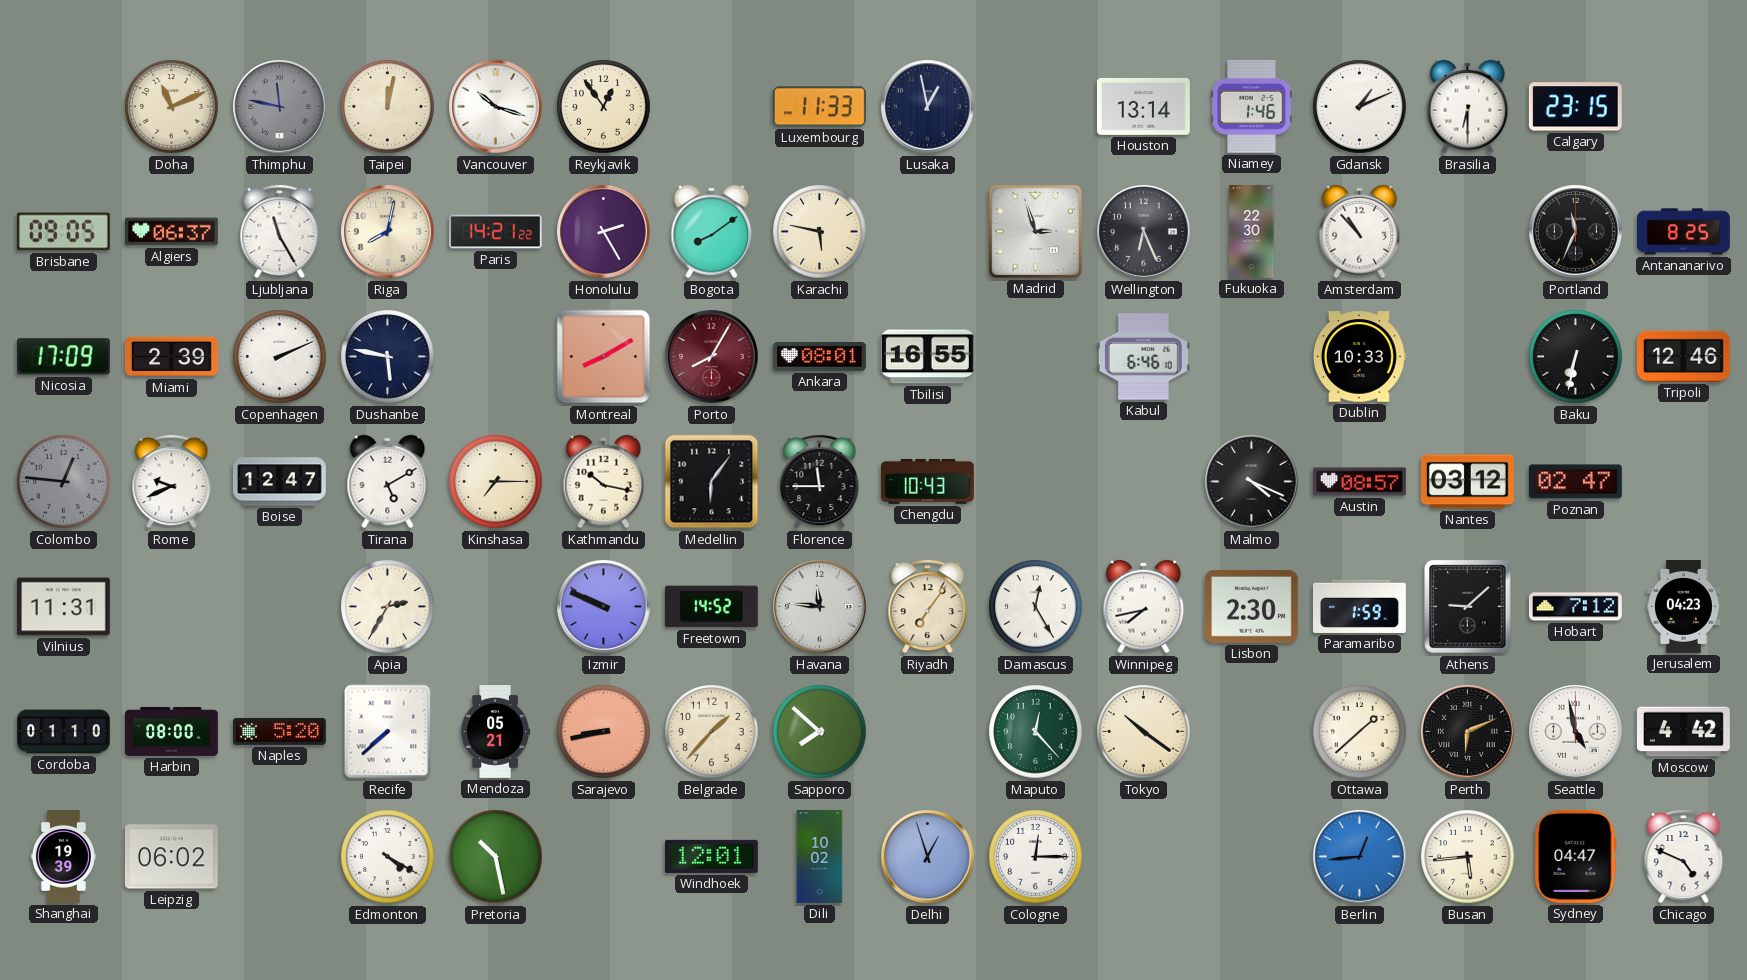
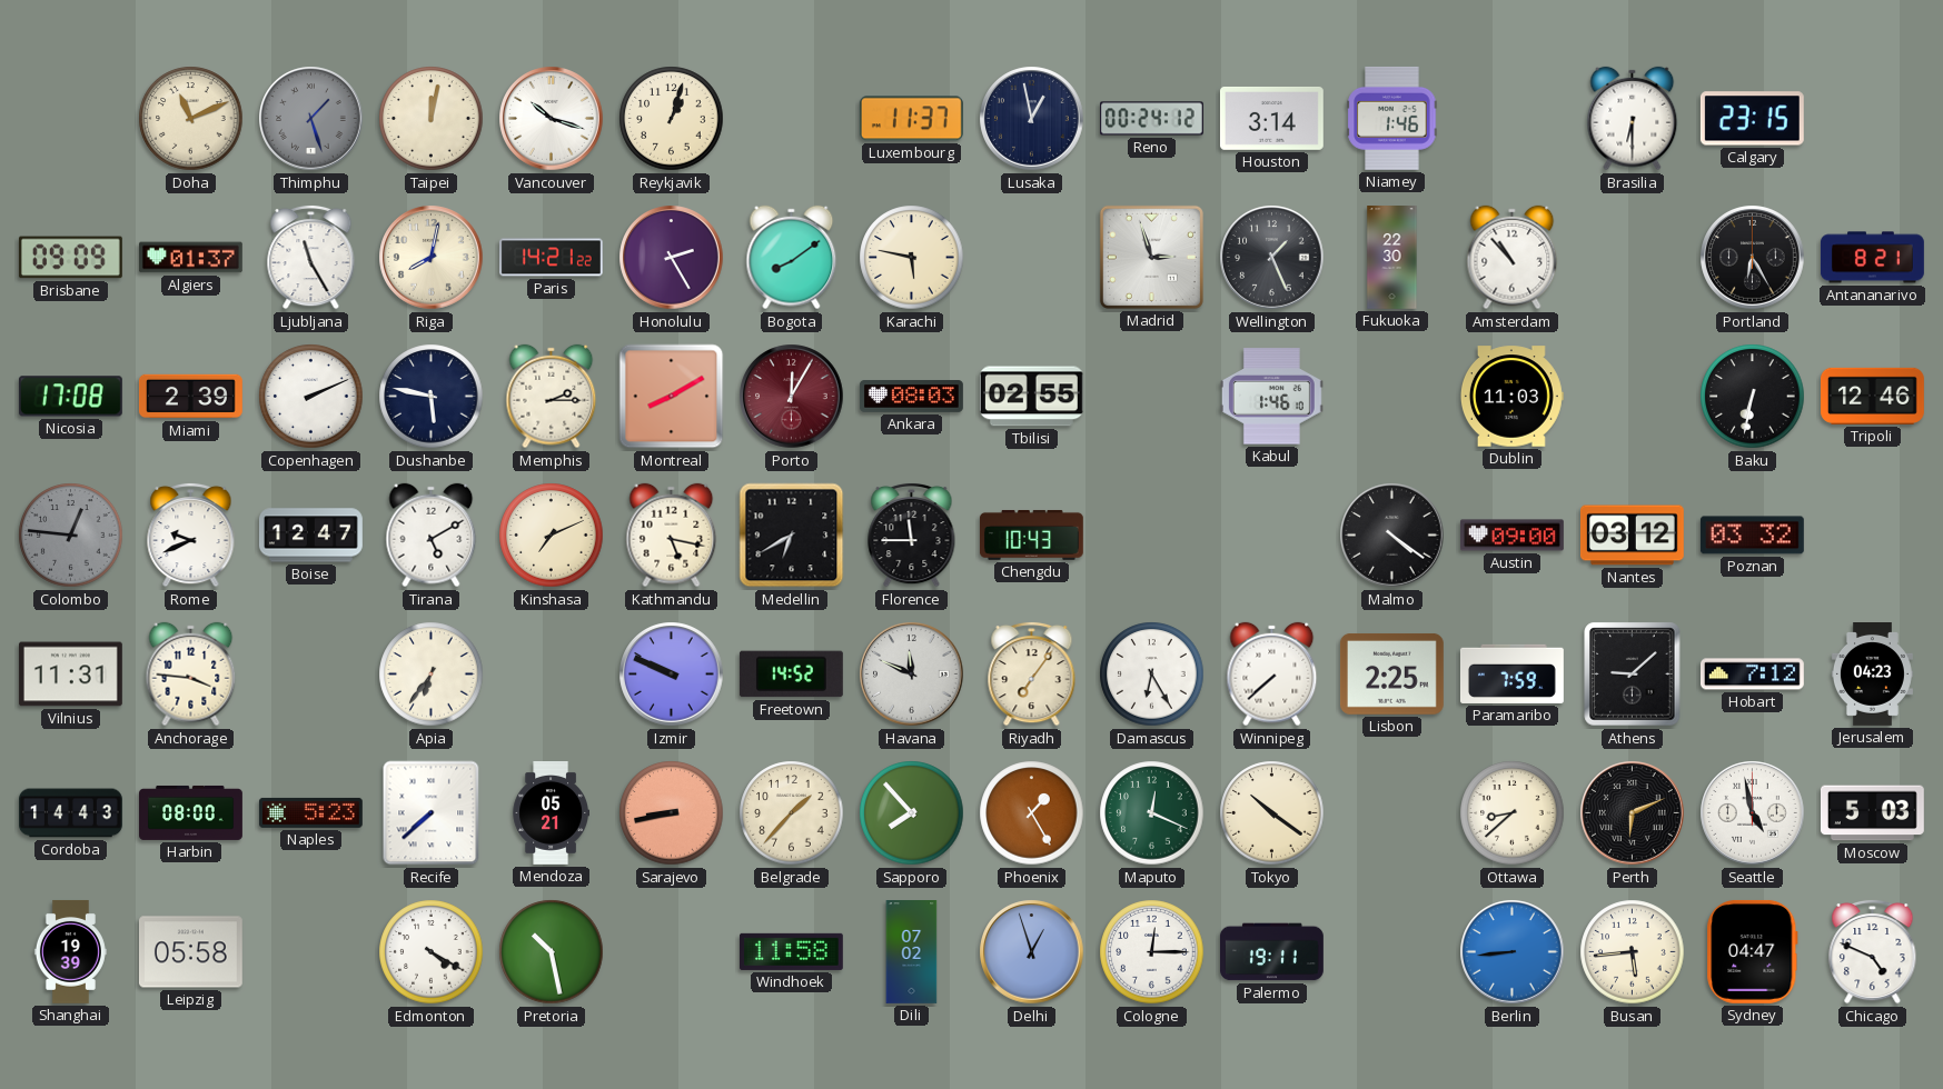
Thimphu: 11:47 -> 1:27 (311, 119)
Reykjavik: 12:54 -> 1:03 (672, 119)
Luxembourg: 11:33 -> 11:37 (911, 119)
Reno: none -> 00:24 (1151, 119)
Houston: 13:14 -> 3:14 (1271, 118)
Gdansk: 1:11 -> none (1360, 107)
Brisbane: 09:05 -> 09:09 (70, 258)
Algiers: 06:37 -> 01:37 (190, 258)
Wellington: 6:26 -> 1:26 (1272, 258)
Portland: 11:34 -> 6:25 (1753, 258)
Antananarivo: 8:25 -> 8:21 (1872, 258)
Nicosia: 17:09 -> 17:08 (70, 397)
Memphis: none -> 2:15 (552, 397)
Porto: 8:05 -> 12:05 (792, 397)
Ankara: 08:01 -> 08:03 (911, 397)
Tbilisi: 16:55 -> 02:55 (1031, 397)
Kabul: 6:46 -> 1:46 (1271, 397)
Dublin: 10:33 -> 11:03 (1511, 397)
Kinshasa: 7:15 -> 7:11 (552, 536)
Kathmandu: 10:17 -> 5:17 (672, 536)
Medellin: 6:06 -> 6:40 (792, 536)
Malmo: 4:19 -> 4:21 (1392, 536)
Austin: 08:57 -> 09:00 (1511, 536)
Poznan: 02:47 -> 03:32 (1752, 536)
Anchorage: none -> 3:46 (191, 675)
Apia: 2:35 -> 6:36 (432, 675)
Havana: 11:46 -> 11:49 (912, 675)
Damascus: 12:25 -> 6:25 (1152, 675)
Winnipeg: 7:43 -> 7:38 (1272, 675)
Lisbon: 2:30 -> 2:25 (1391, 673)
Paramaribo: 1:59 -> 7:59 (1511, 673)
Cordoba: 01:10 -> 14:43 (71, 813)
Naples: 5:20 -> 5:23 (310, 812)
Sapporo: 7:52 -> 7:53 (912, 813)
Phoenix: none -> 1:25 (1032, 813)
Maputo: 12:23 -> 12:19 (1152, 813)
Ottawa: 1:38 -> 8:38 (1513, 813)
Moscow: 4:42 -> 5:03 (1872, 813)
Leipzig: 06:02 -> 05:58 (190, 952)
Windhoek: 12:01 -> 11:58 (791, 951)
Dili: 10:02 -> 07:02 (912, 952)
Palermo: none -> 19:11 (1271, 952)
Berlin: 12:44 -> 8:44 (1513, 952)
